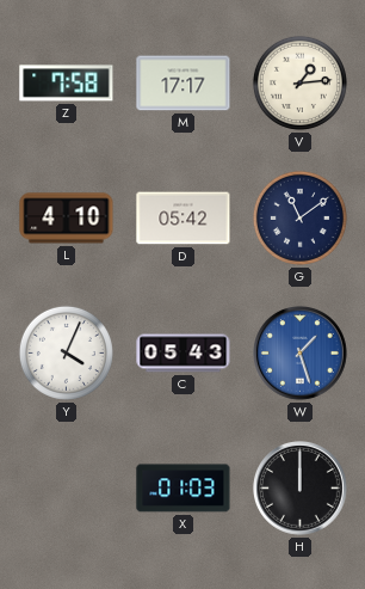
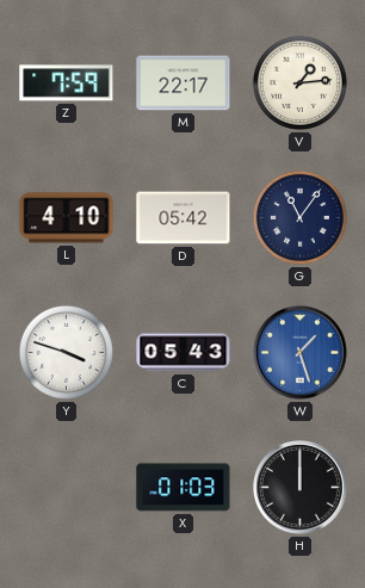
Z: 7:58 -> 7:59 (67, 83)
M: 17:17 -> 22:17 (184, 83)
G: 11:09 -> 11:06 (299, 217)
Y: 4:04 -> 3:48 (66, 352)
